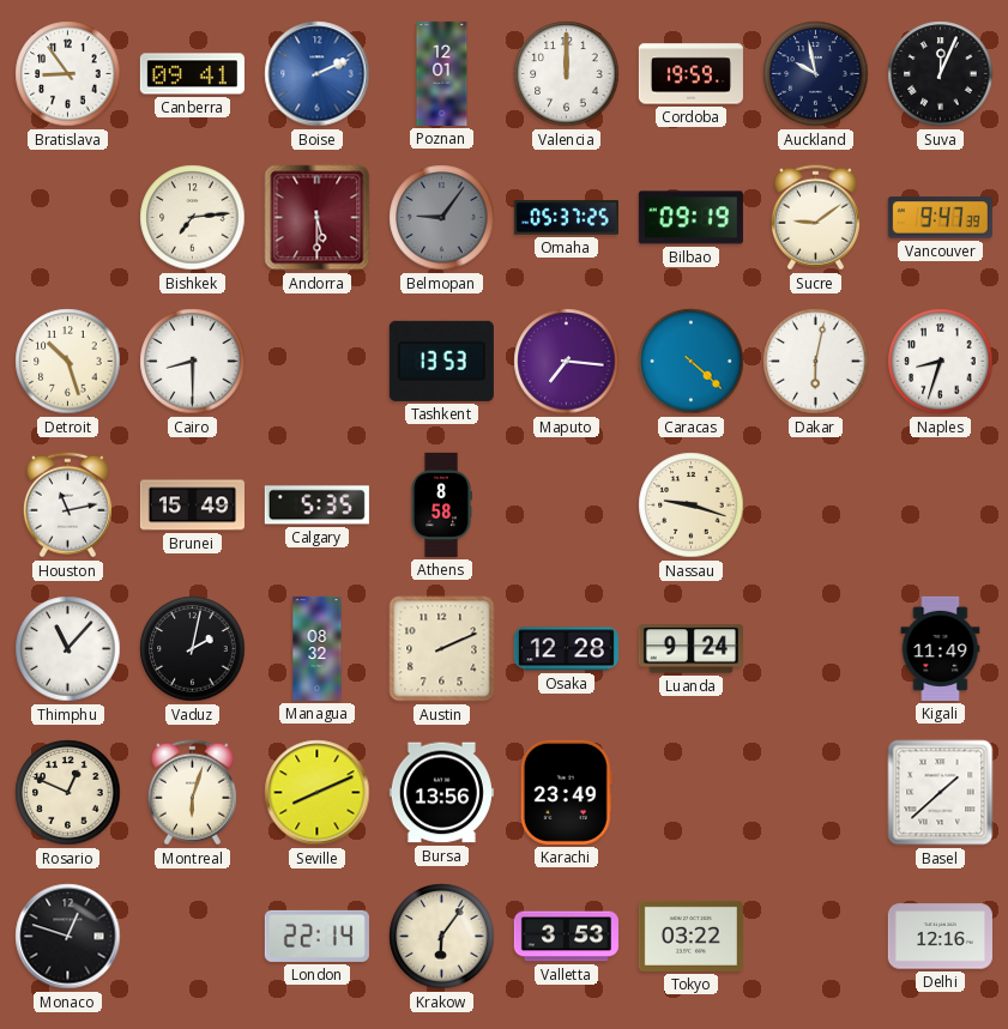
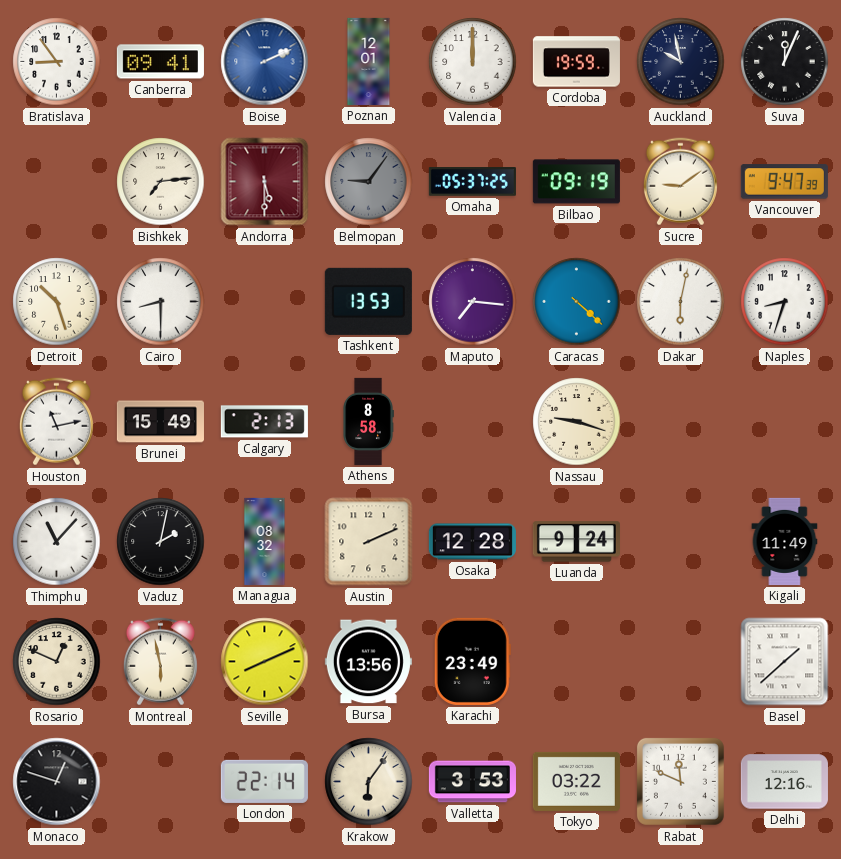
Calgary: 5:35 -> 2:13 (264, 422)
Montreal: 6:03 -> 5:58 (160, 662)
Rabat: none -> 11:49 (680, 781)
